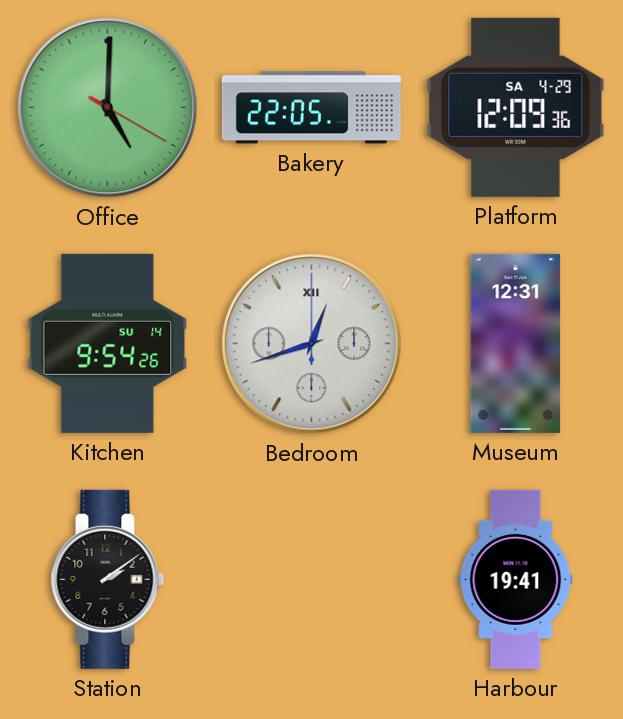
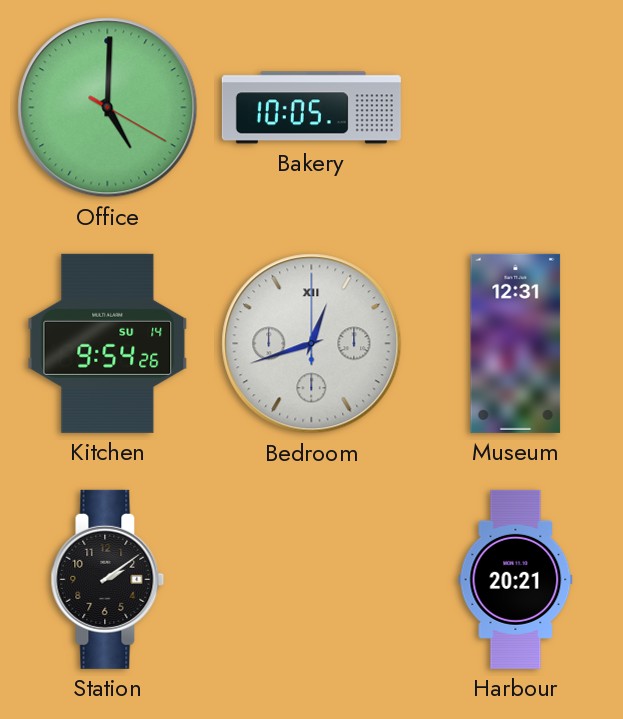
Bakery: 22:05 -> 10:05 (311, 108)
Platform: 12:09 -> none (516, 107)
Harbour: 19:41 -> 20:21 (516, 579)
